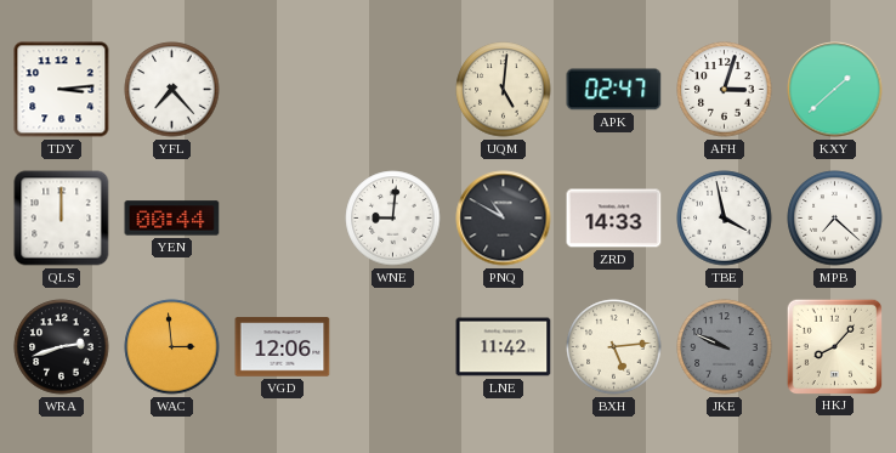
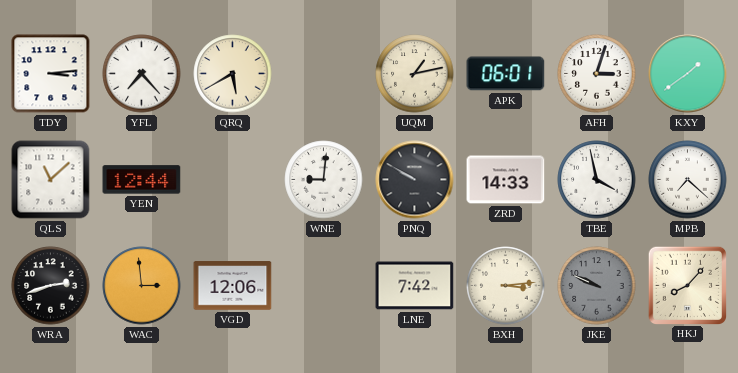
QRQ: none -> 5:40 (233, 74)
UQM: 5:01 -> 1:13 (415, 74)
APK: 02:47 -> 06:01 (506, 74)
KXY: 1:38 -> 1:39 (688, 74)
QLS: 12:00 -> 11:08 (51, 180)
YEN: 00:44 -> 12:44 (142, 180)
PNQ: 10:50 -> 9:50 (415, 180)
LNE: 11:42 -> 7:42 (415, 286)
BXH: 5:14 -> 3:14 (506, 286)
